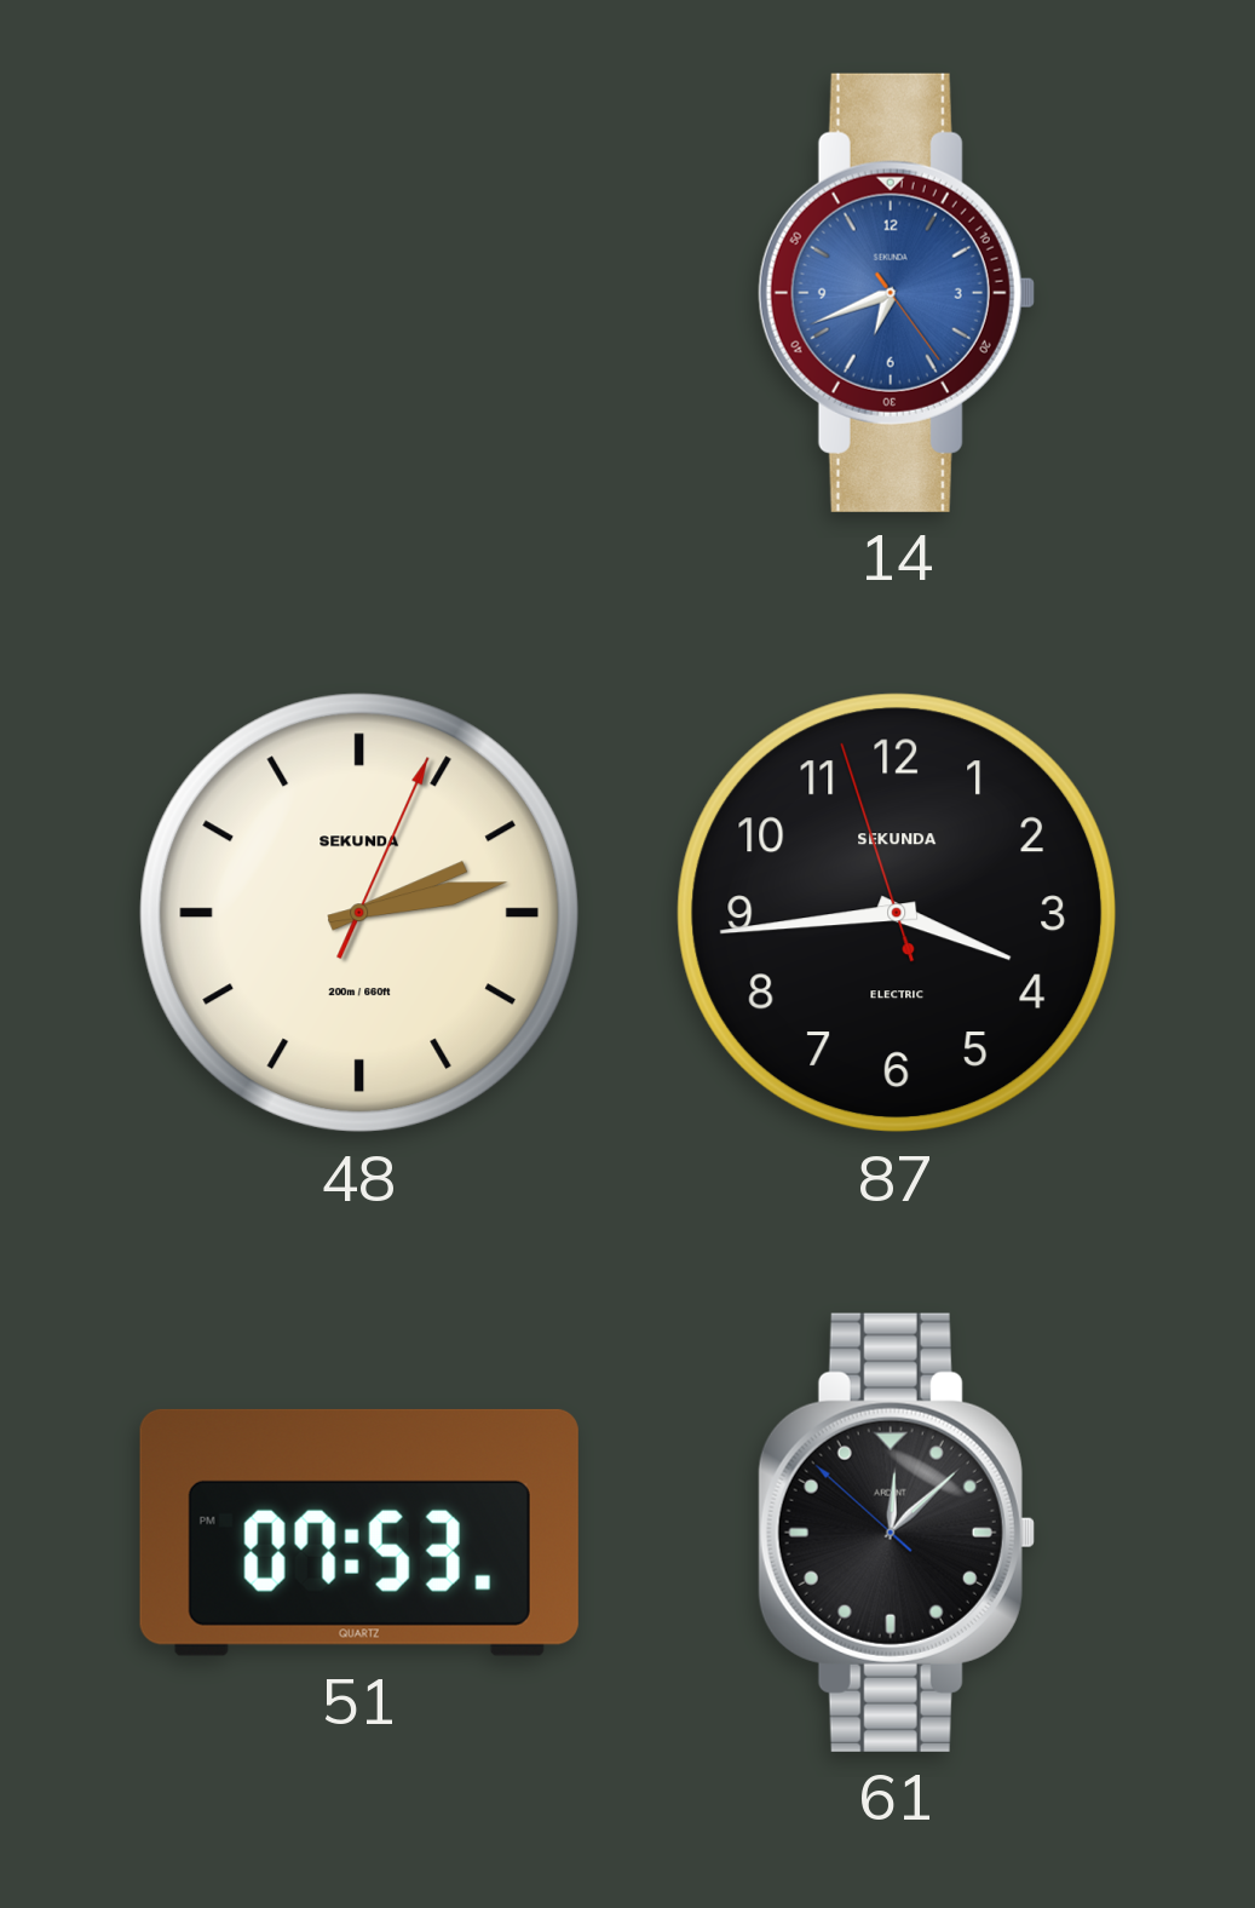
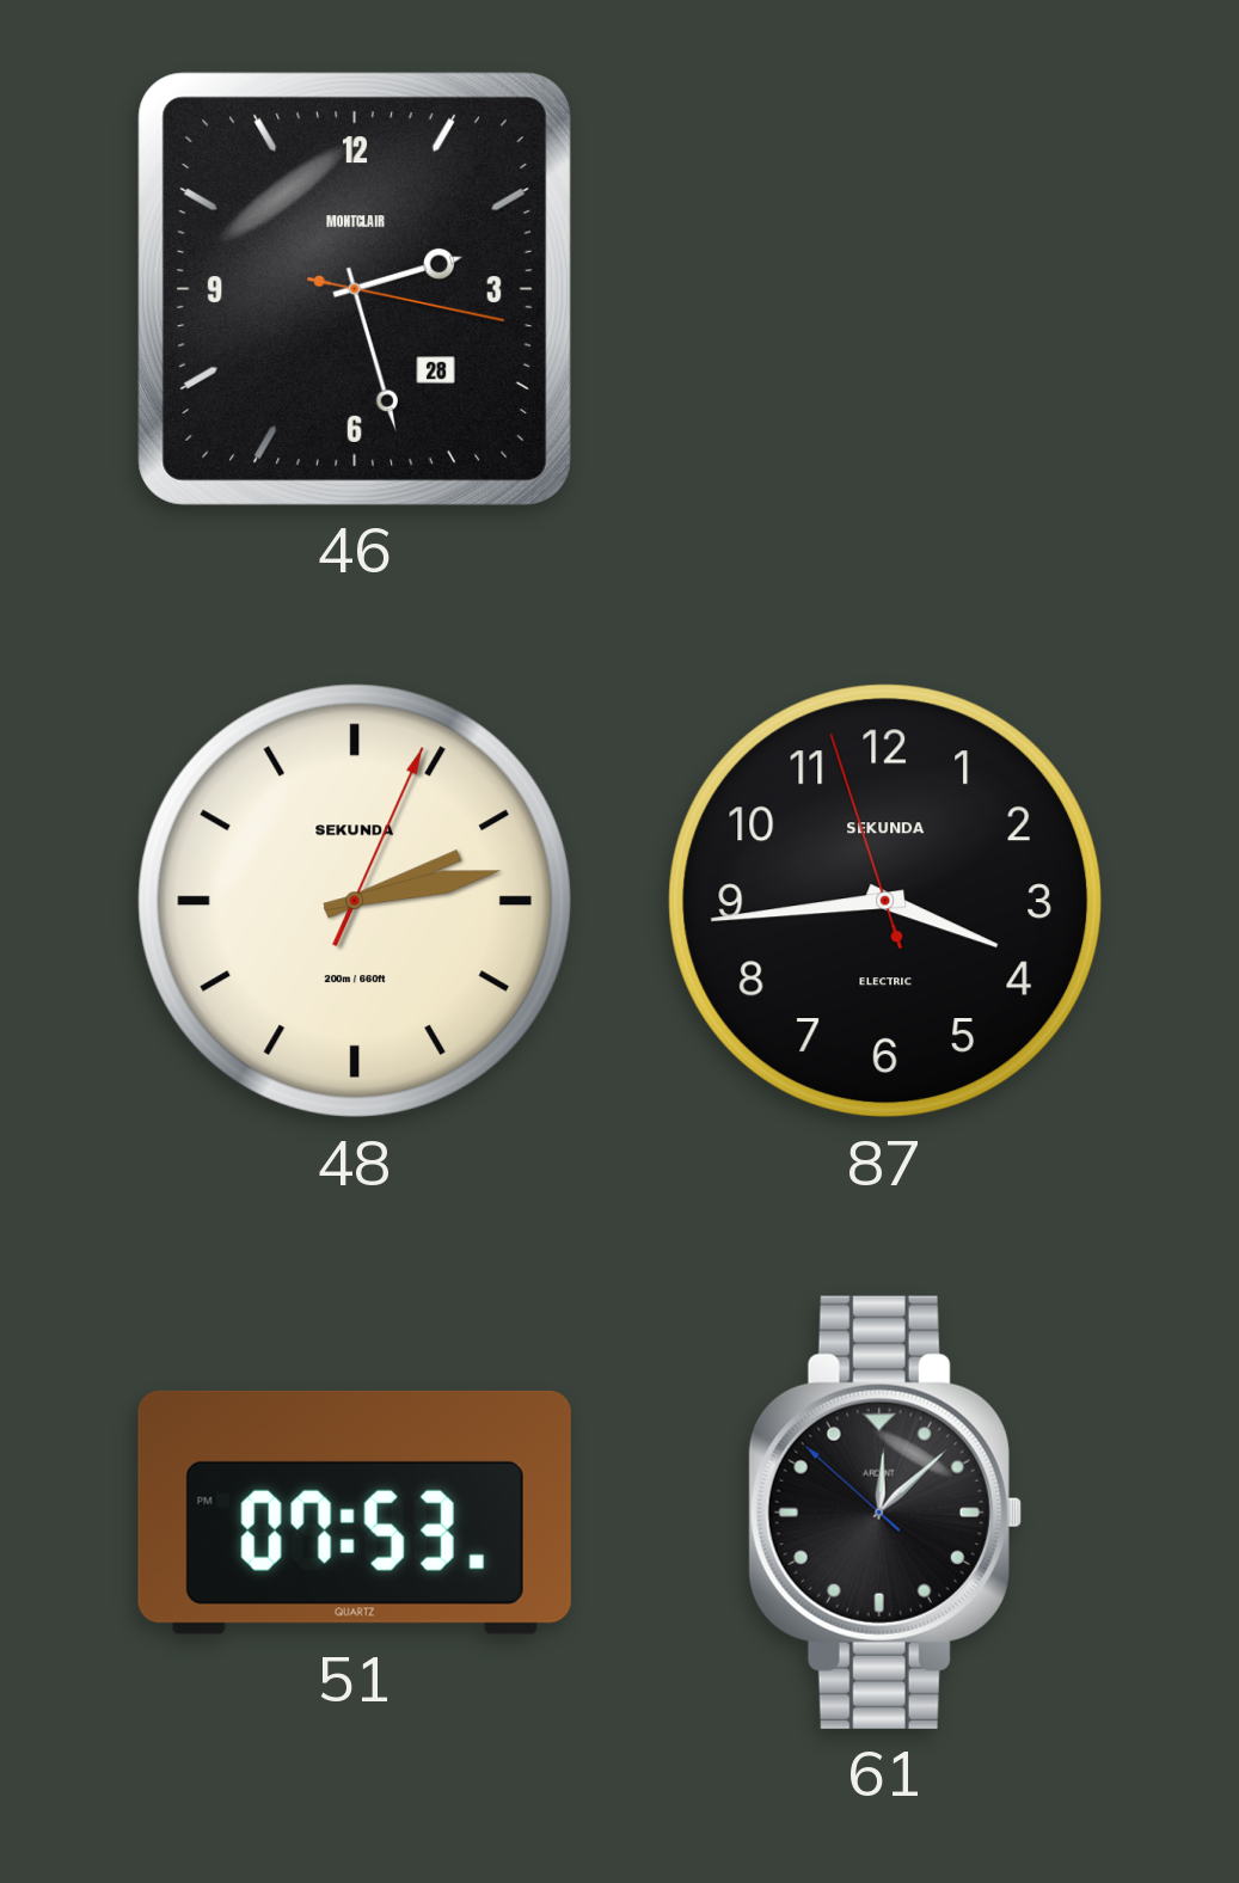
46: none -> 2:27 (355, 289)
14: 6:41 -> none (897, 293)
